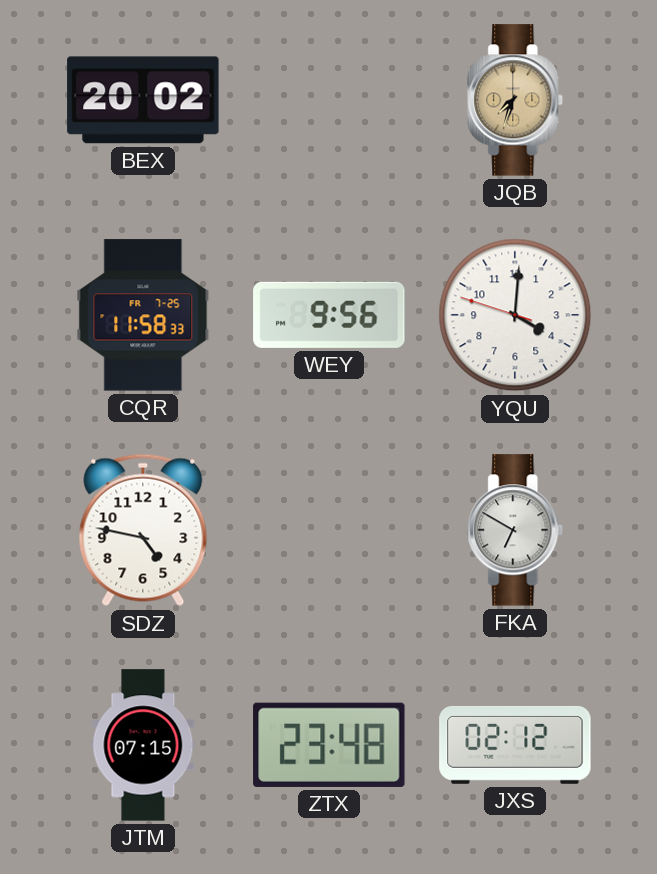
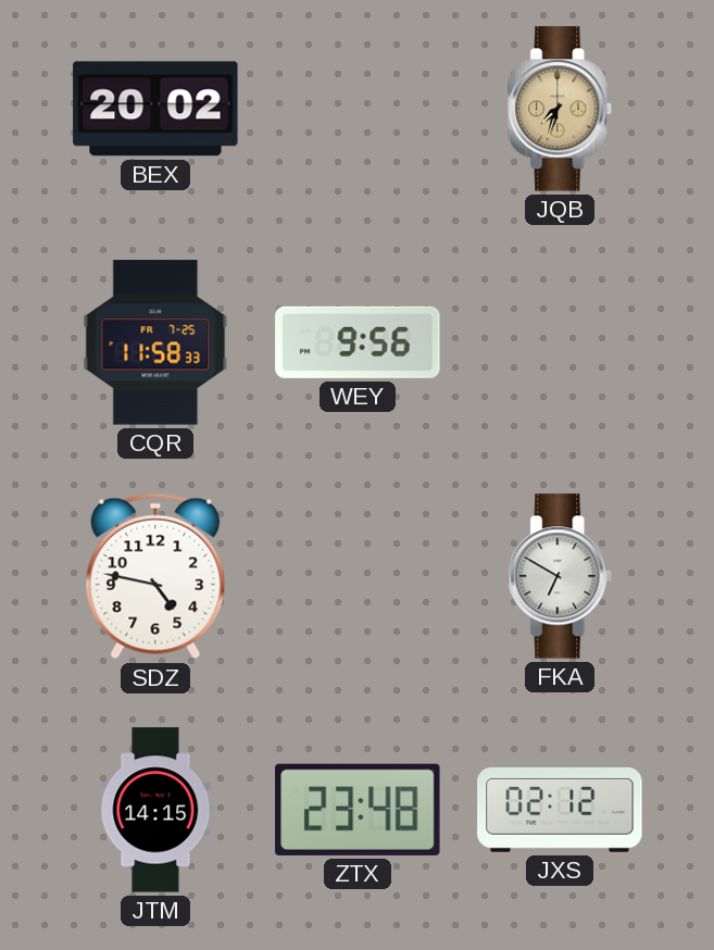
YQU: 4:00 -> none (515, 315)
JTM: 07:15 -> 14:15 (155, 810)
